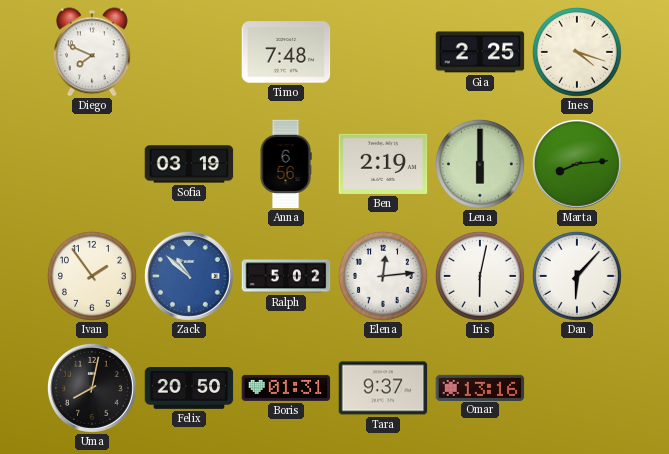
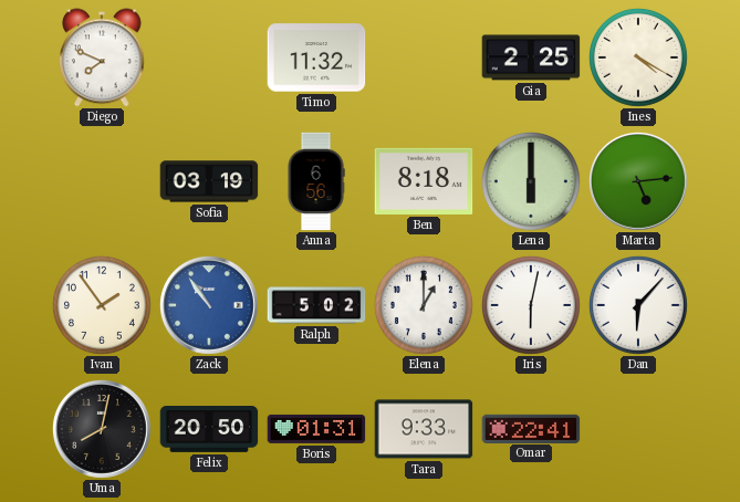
Timo: 7:48 -> 11:32 (316, 57)
Ines: 4:18 -> 4:20 (638, 57)
Ben: 2:19 -> 8:18 (424, 181)
Marta: 8:14 -> 5:14 (638, 181)
Zack: 10:52 -> 10:54 (209, 305)
Elena: 12:14 -> 1:00 (424, 305)
Tara: 9:37 -> 9:33 (424, 429)
Omar: 13:16 -> 22:41 (531, 428)
